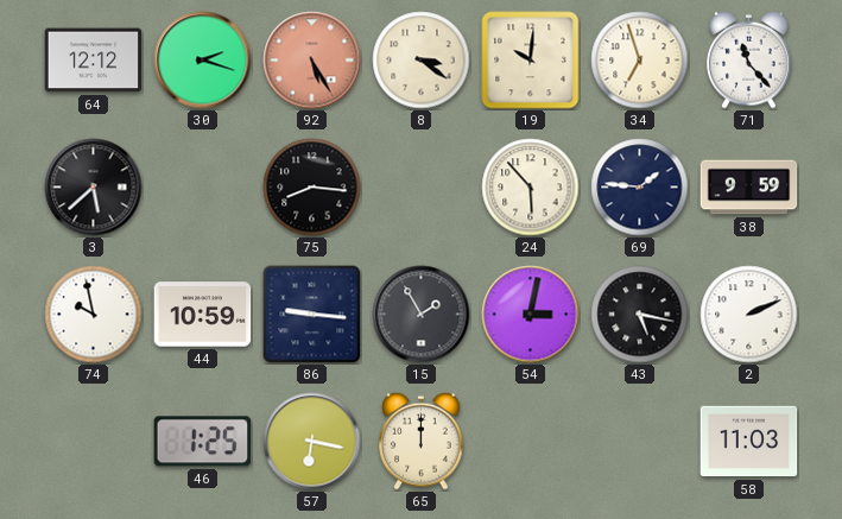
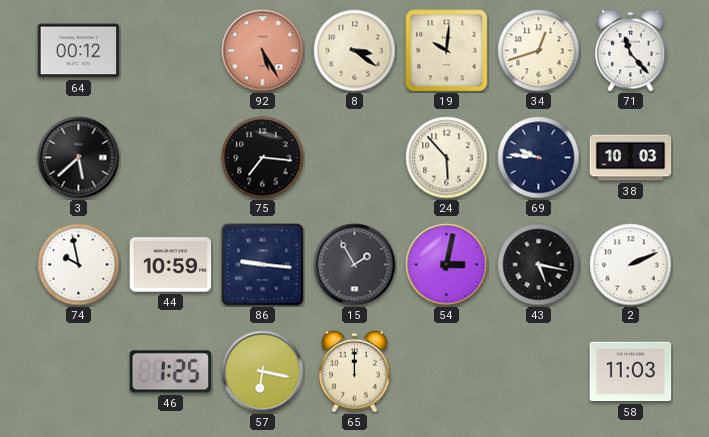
64: 12:12 -> 00:12 (79, 51)
30: 2:18 -> none (203, 61)
34: 6:57 -> 12:42 (539, 51)
75: 8:16 -> 7:16 (263, 158)
69: 1:46 -> 9:46 (539, 158)
38: 9:59 -> 10:03 (631, 158)
